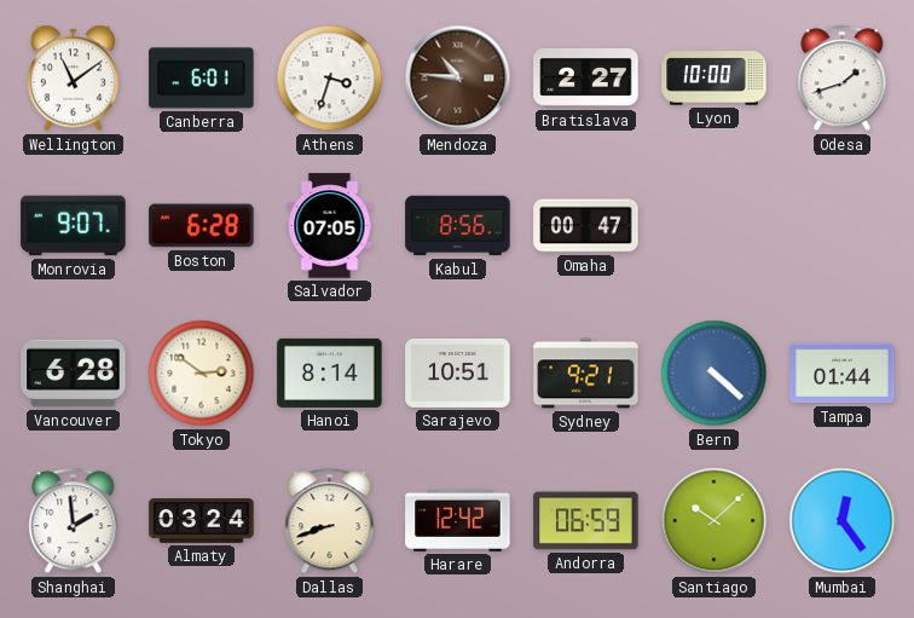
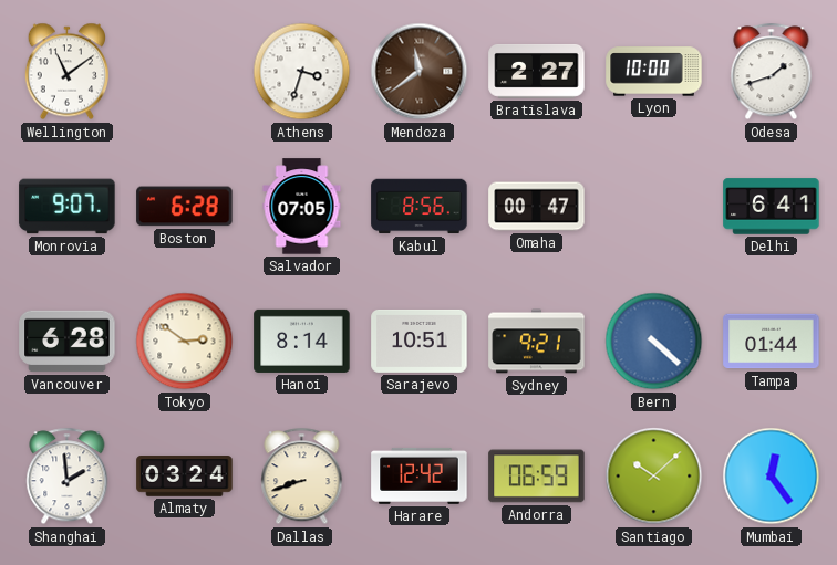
Canberra: 6:01 -> none (202, 79)
Mendoza: 10:46 -> 11:39 (420, 72)
Delhi: none -> 6:41 (772, 207)
